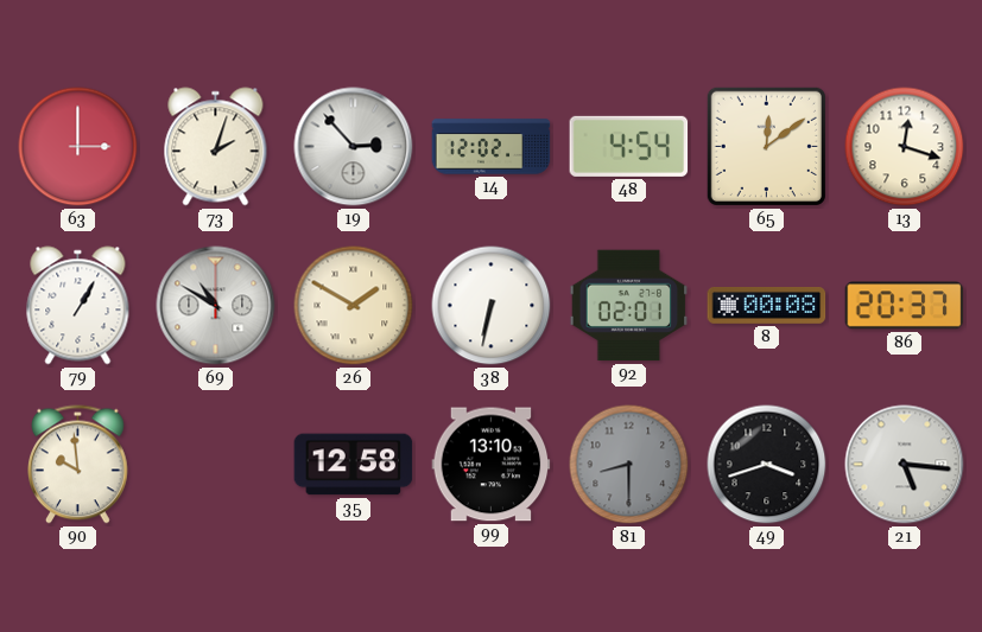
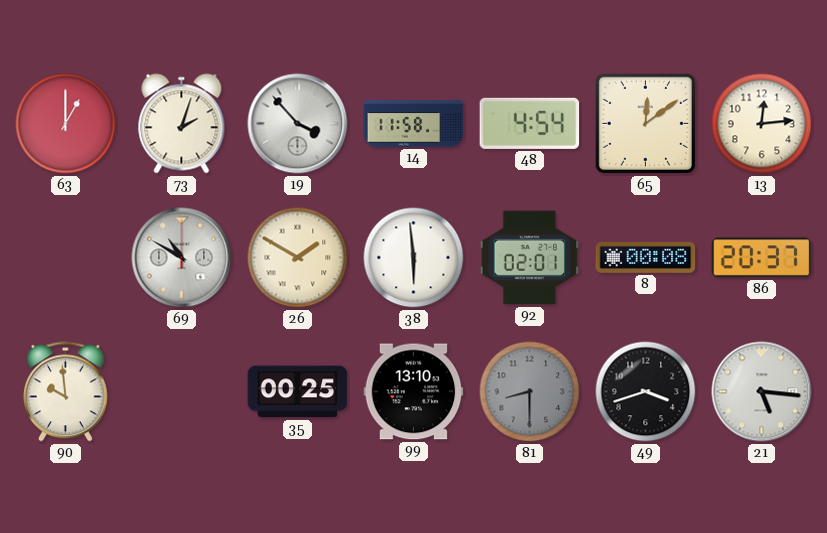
63: 3:00 -> 1:00 (66, 124)
19: 2:53 -> 3:53 (298, 124)
14: 12:02 -> 11:58 (414, 124)
13: 12:18 -> 12:14 (762, 124)
79: 1:05 -> none (78, 306)
38: 6:32 -> 5:59 (414, 258)
35: 12:58 -> 00:25 (298, 392)
